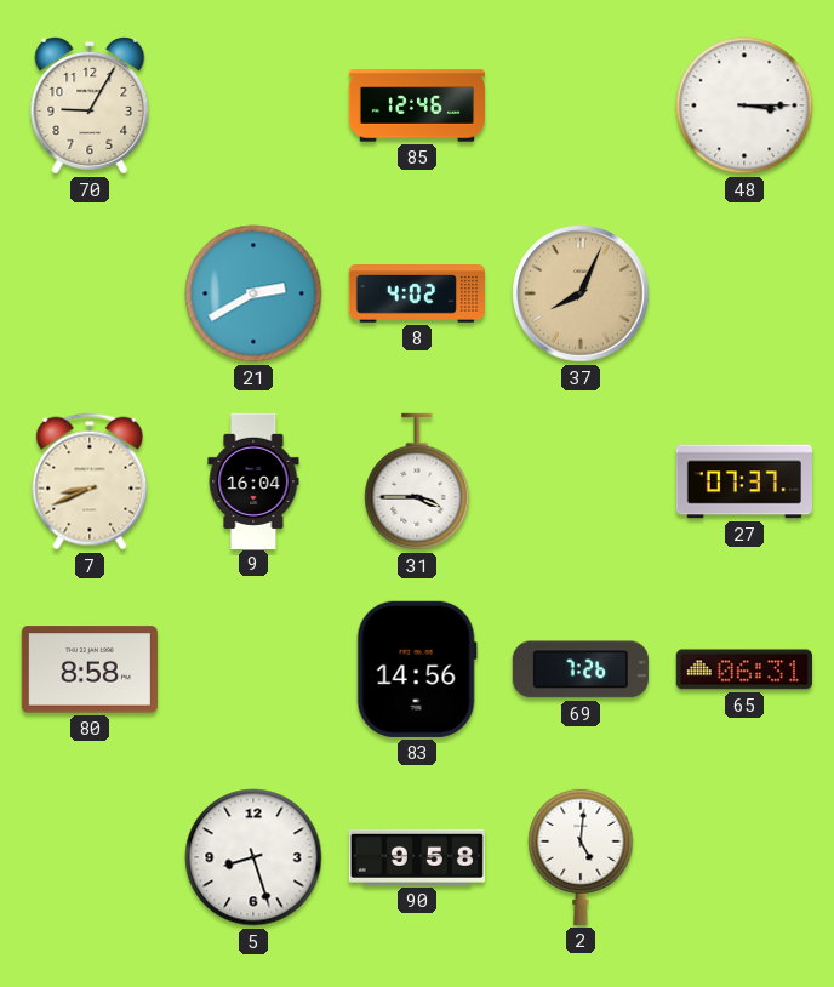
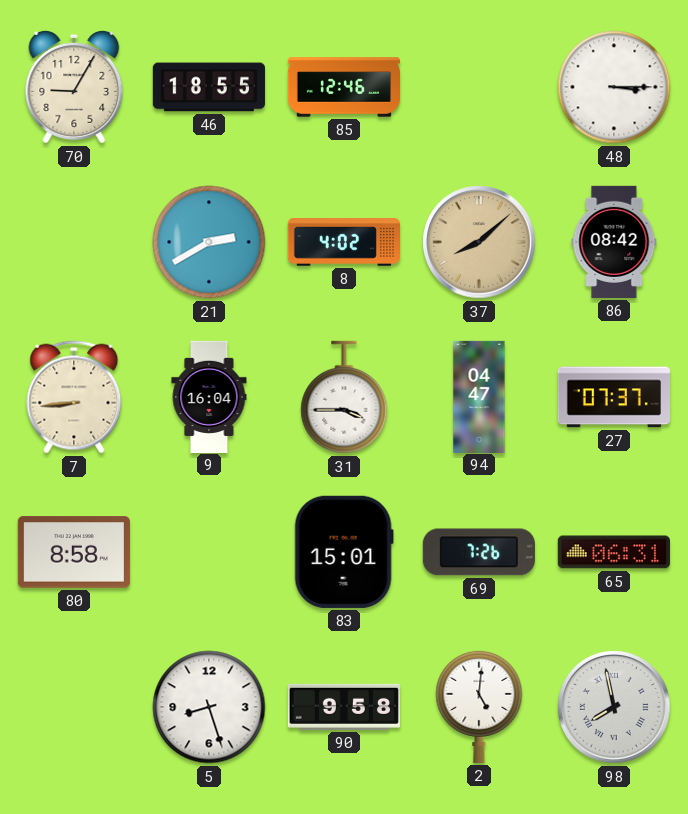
46: none -> 18:55 (209, 87)
37: 8:04 -> 8:08 (479, 242)
86: none -> 08:42 (614, 242)
7: 8:41 -> 8:44 (74, 397)
94: none -> 04:47 (479, 396)
83: 14:56 -> 15:01 (344, 552)
98: none -> 7:58 (614, 707)
